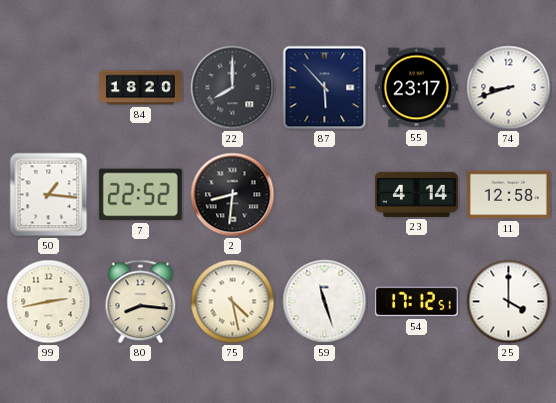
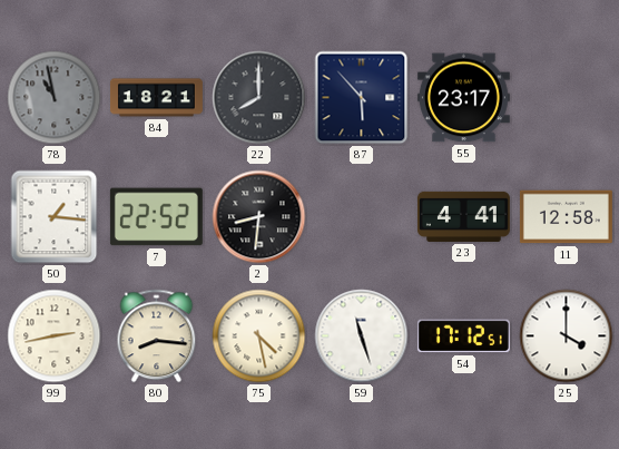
78: none -> 10:58 (55, 98)
84: 18:20 -> 18:21 (156, 98)
74: 8:42 -> none (509, 88)
23: 4:14 -> 4:41 (463, 216)
